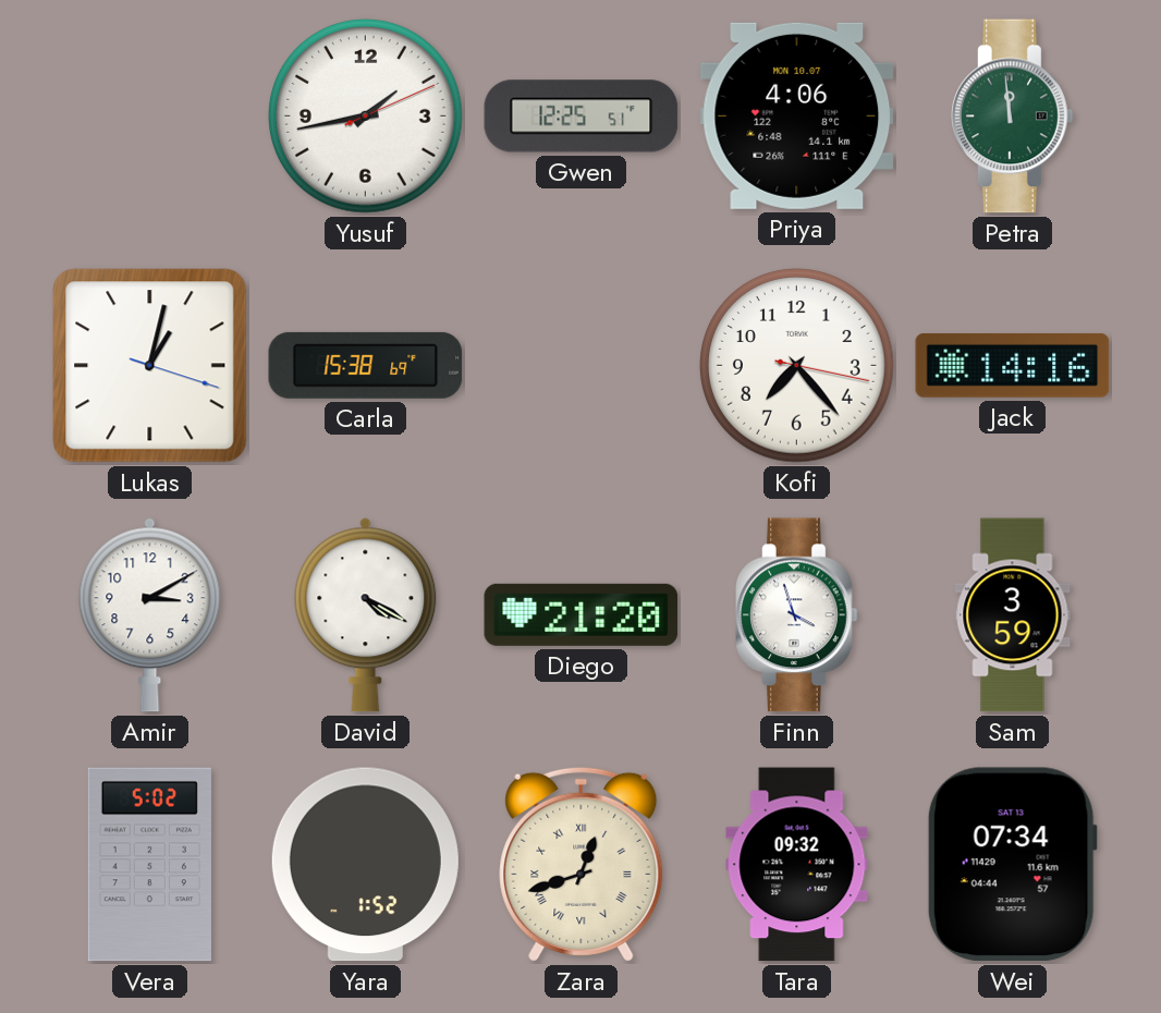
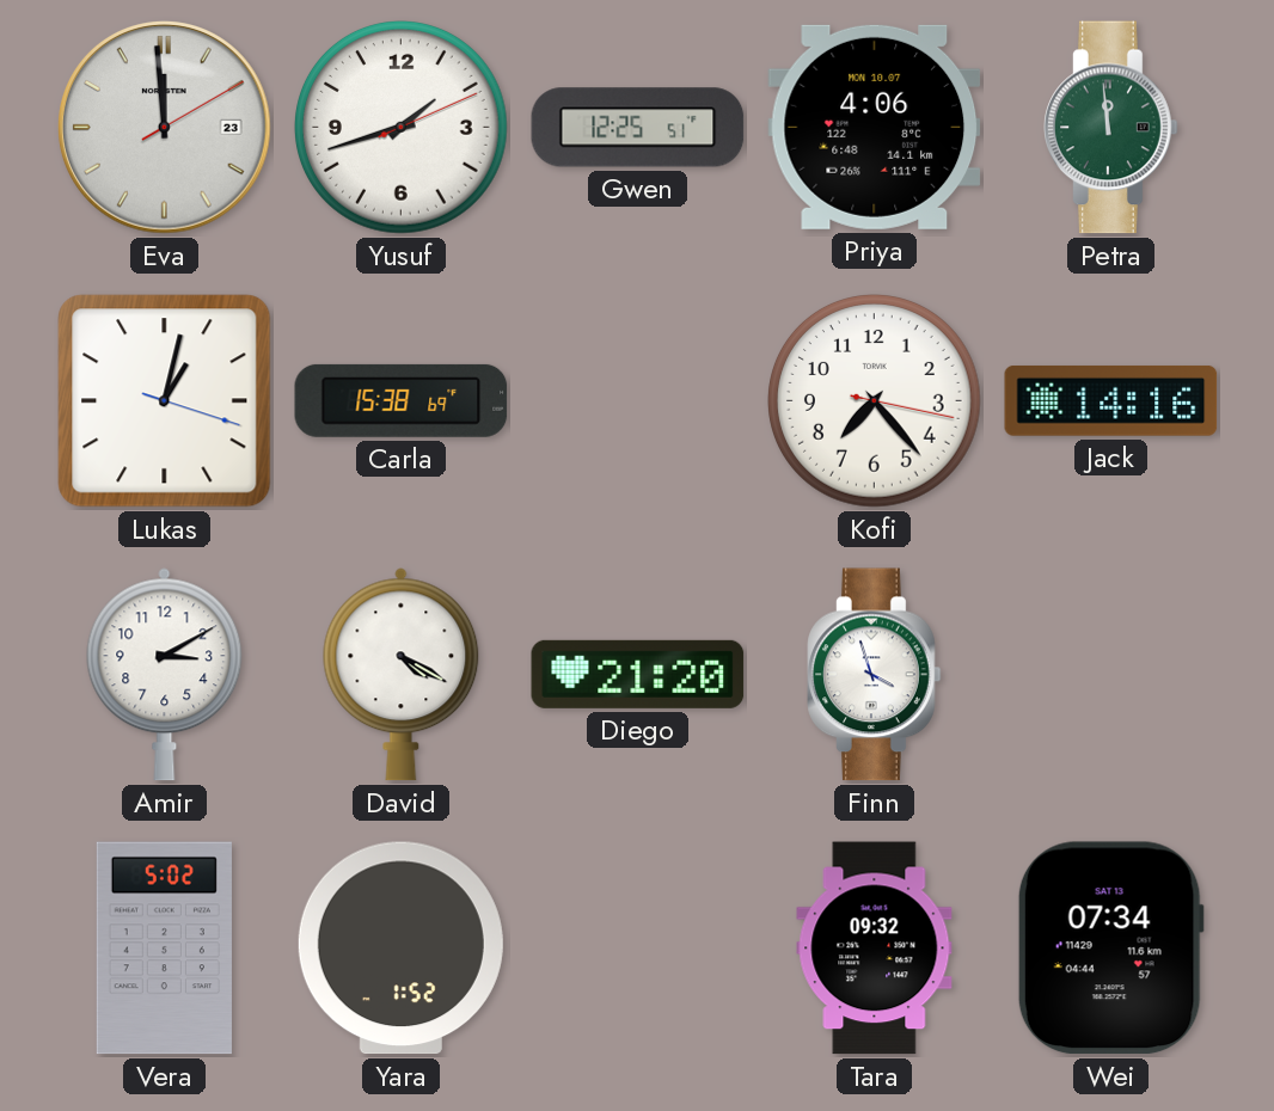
Eva: none -> 11:59 (165, 128)
Yusuf: 1:43 -> 1:42 (402, 128)
Sam: 3:59 -> none (1013, 615)
Zara: 12:42 -> none (582, 864)
